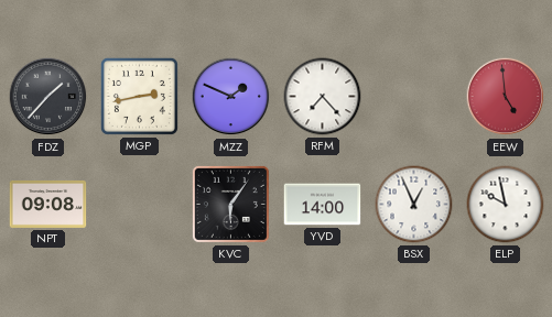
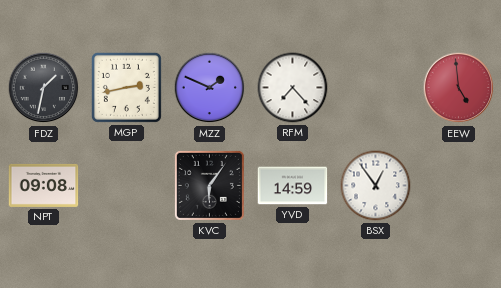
FDZ: 1:37 -> 1:32 (44, 88)
YVD: 14:00 -> 14:59 (293, 186)
BSX: 12:56 -> 12:54 (376, 186)
ELP: 9:58 -> none (506, 205)
